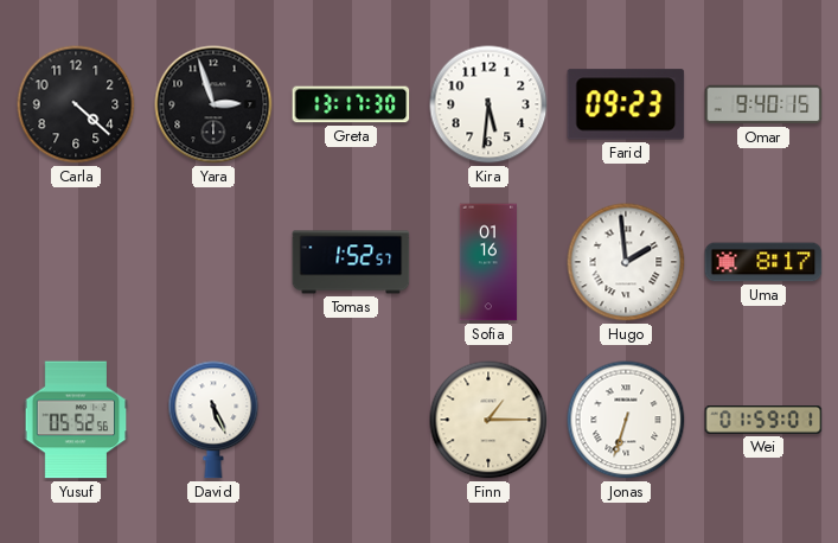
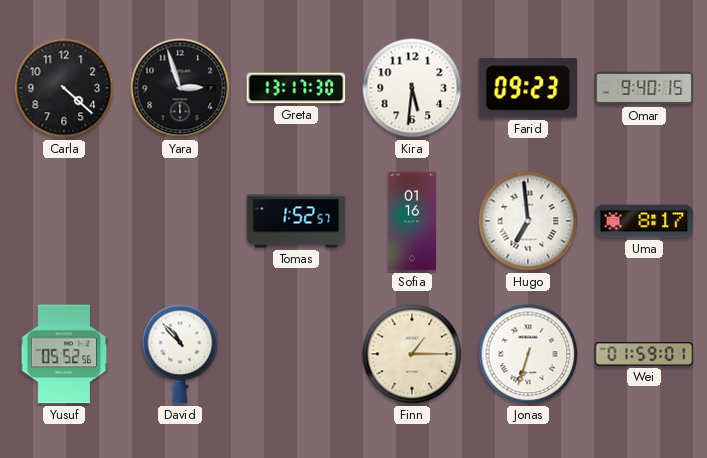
Hugo: 1:59 -> 6:59 (528, 221)
David: 5:26 -> 10:53 (180, 354)
